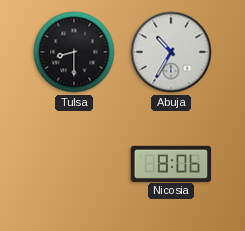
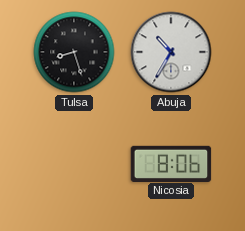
Tulsa: 8:30 -> 8:27 (74, 52)
